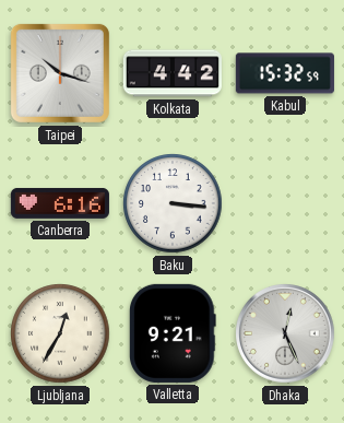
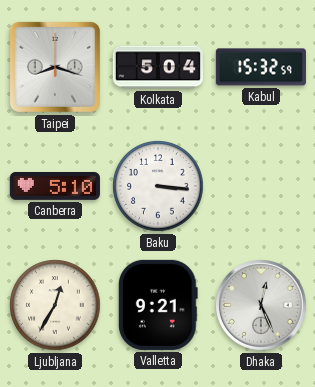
Taipei: 10:18 -> 8:18 (55, 67)
Kolkata: 4:42 -> 5:04 (158, 67)
Canberra: 6:16 -> 5:10 (55, 186)
